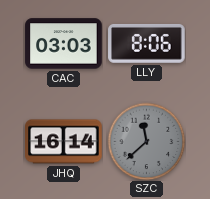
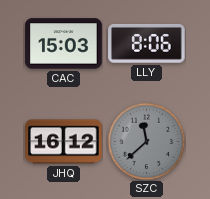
CAC: 03:03 -> 15:03 (64, 44)
JHQ: 16:14 -> 16:12 (64, 142)
